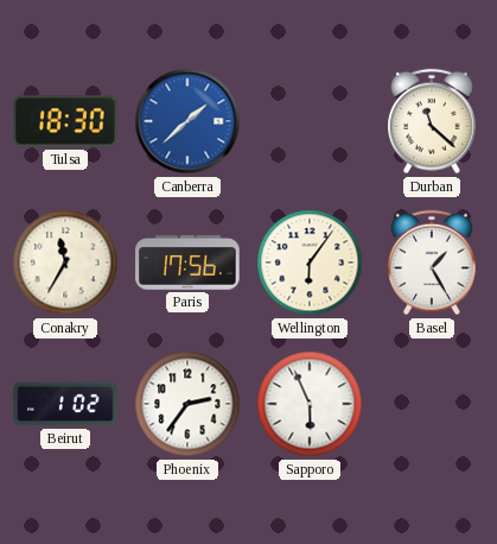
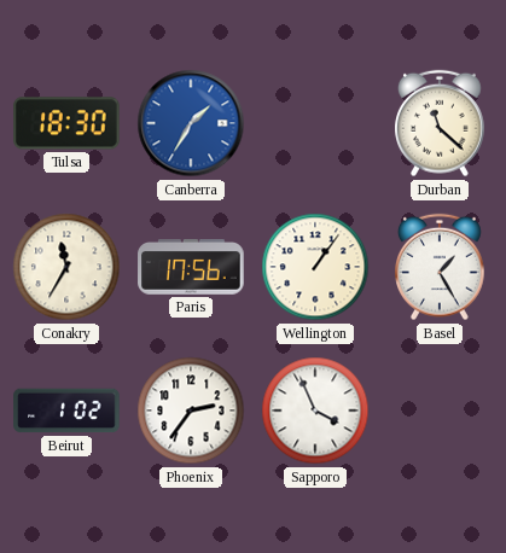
Canberra: 1:38 -> 1:35 (191, 123)
Wellington: 6:06 -> 1:06 (315, 267)
Sapporo: 5:56 -> 3:56 (315, 411)
